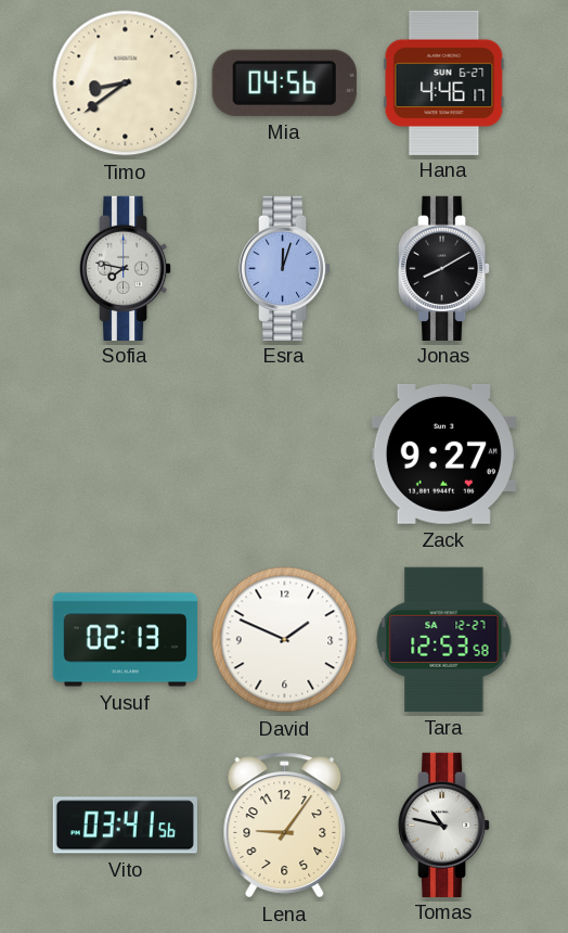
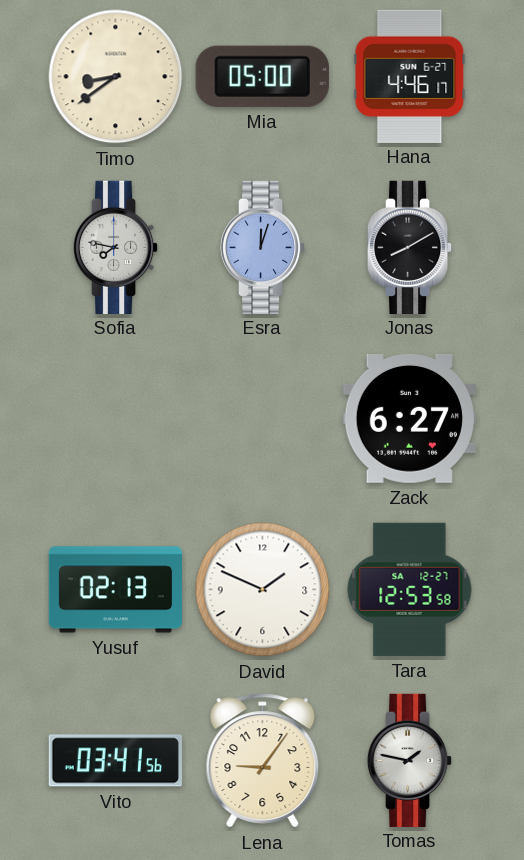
Mia: 04:56 -> 05:00 (262, 76)
Zack: 9:27 -> 6:27 (409, 419)
Tomas: 10:47 -> 1:47 (410, 760)
